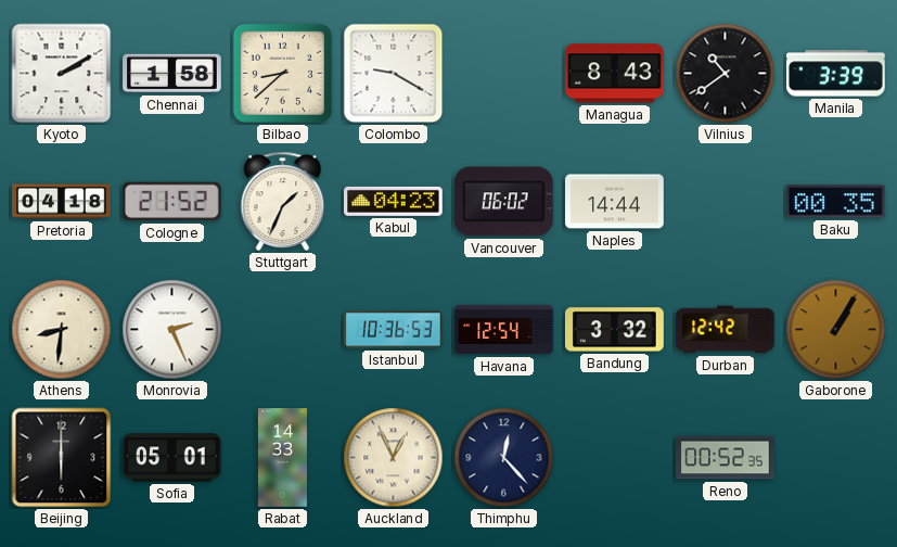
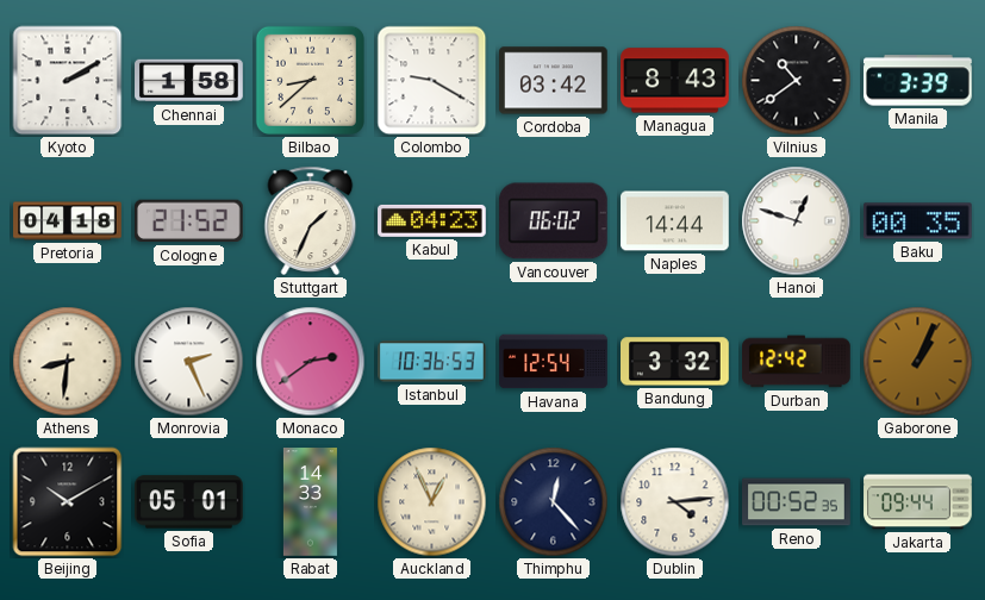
Cordoba: none -> 03:42 (554, 81)
Hanoi: none -> 12:48 (797, 221)
Monaco: none -> 2:39 (311, 362)
Gaborone: 1:05 -> 1:04 (918, 362)
Beijing: 6:00 -> 10:10 (68, 502)
Dublin: none -> 4:14 (675, 502)
Jakarta: none -> 09:44 (918, 502)
